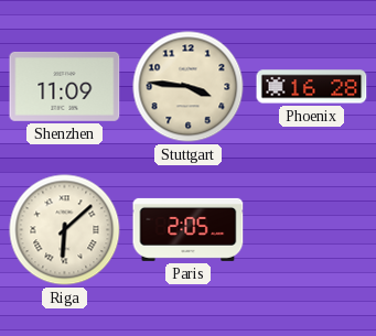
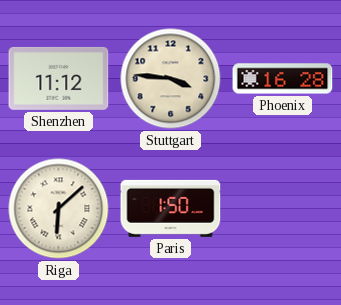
Shenzhen: 11:09 -> 11:12 (59, 78)
Paris: 2:05 -> 1:50 (171, 208)
